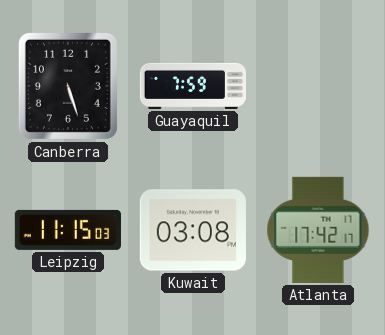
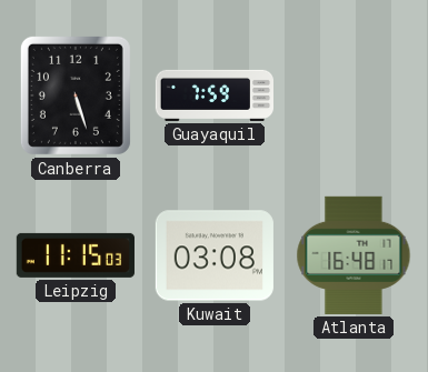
Atlanta: 17:42 -> 16:48 (354, 255)
